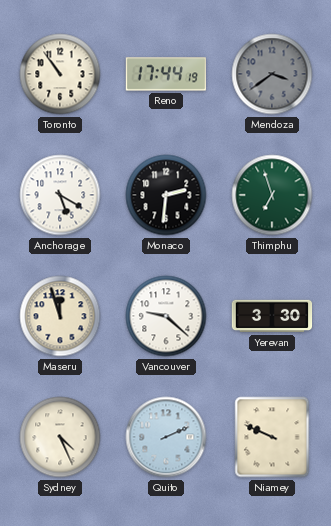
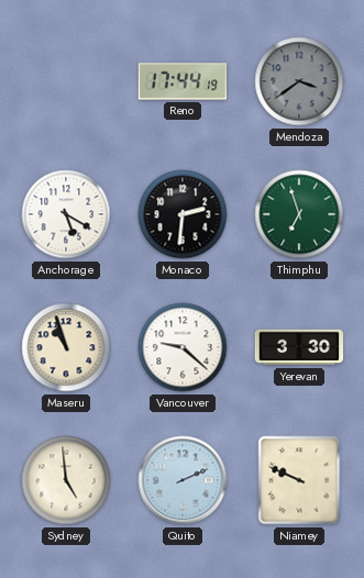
Toronto: 10:54 -> none (60, 74)
Maseru: 11:57 -> 10:57 (66, 347)
Sydney: 4:26 -> 4:59 (66, 480)
